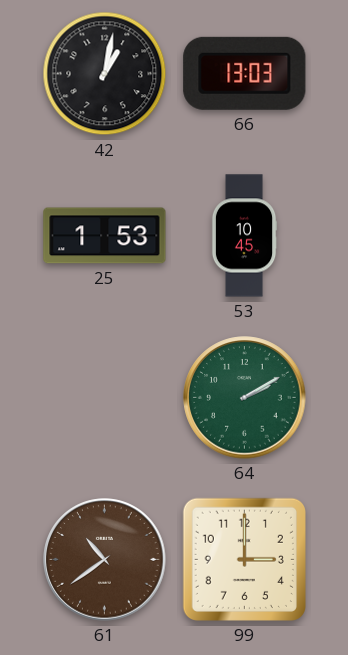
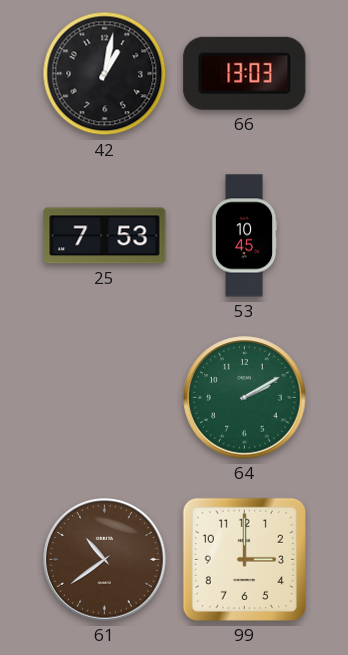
25: 1:53 -> 7:53 (105, 236)
